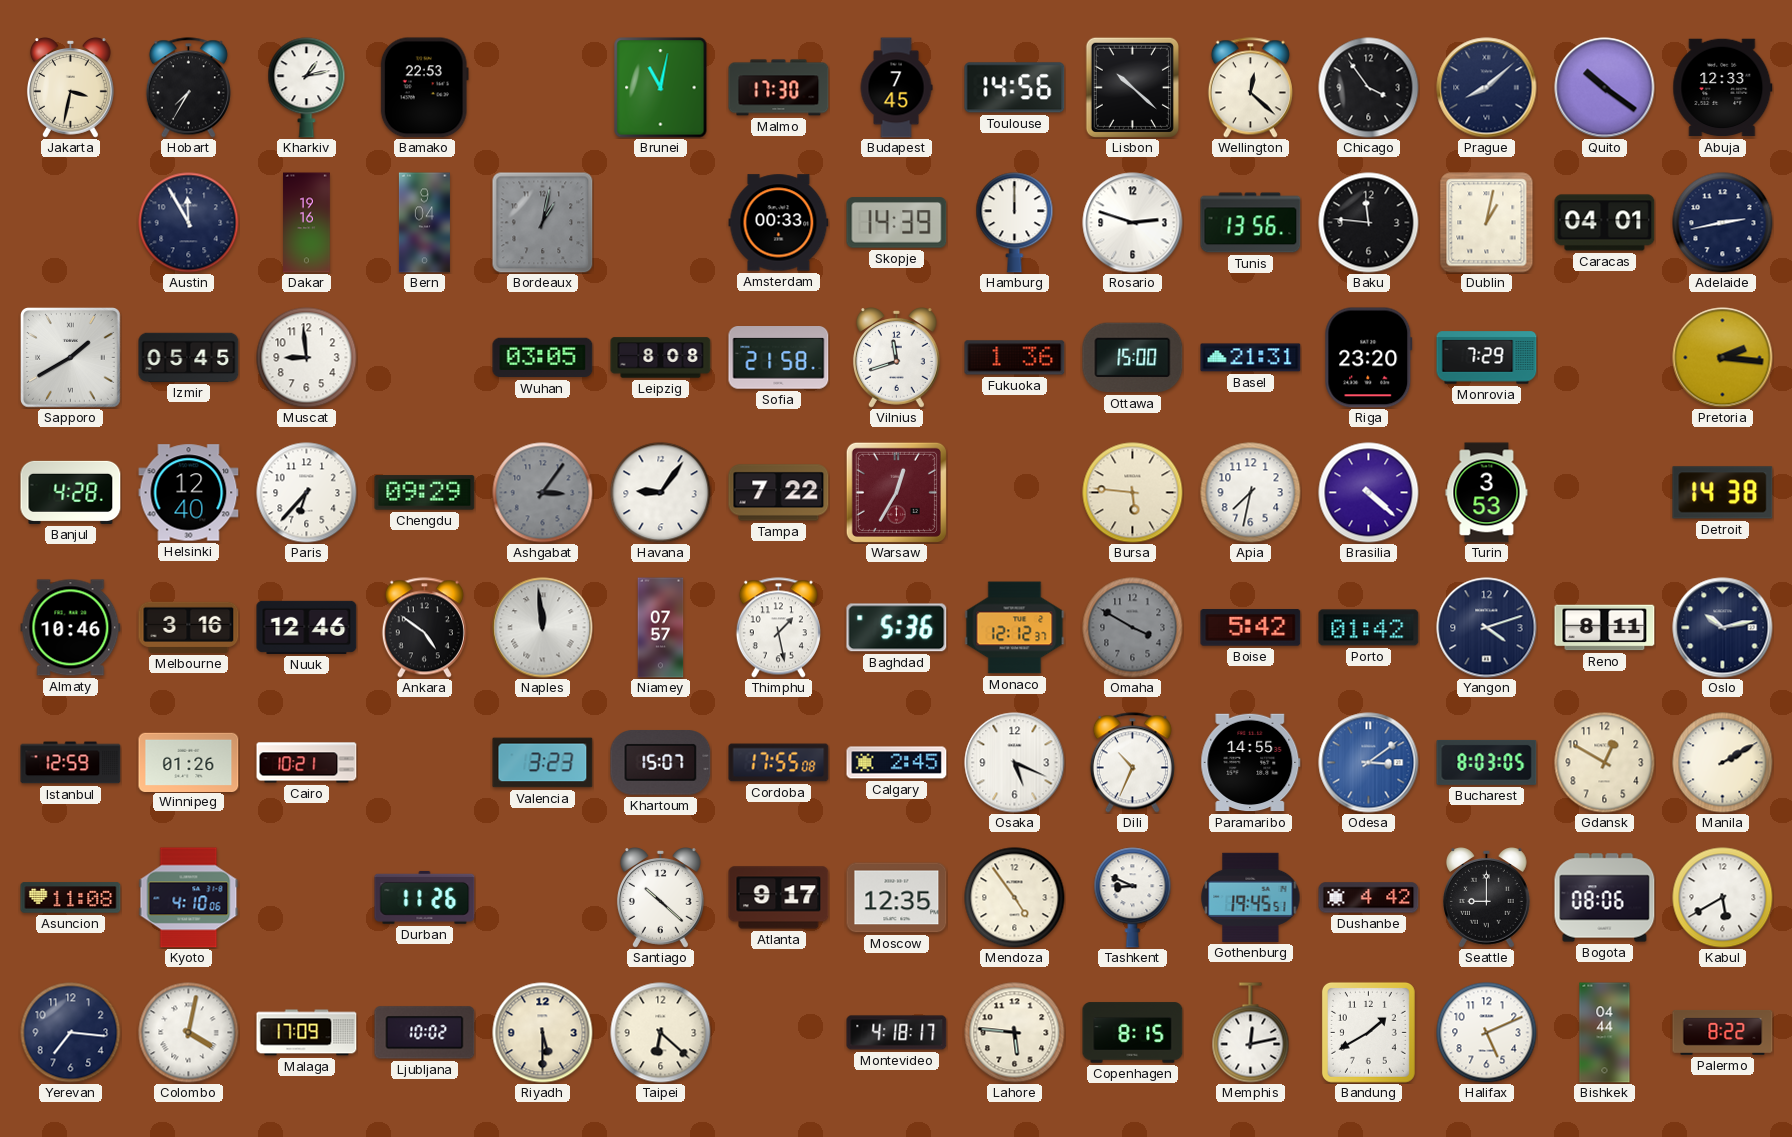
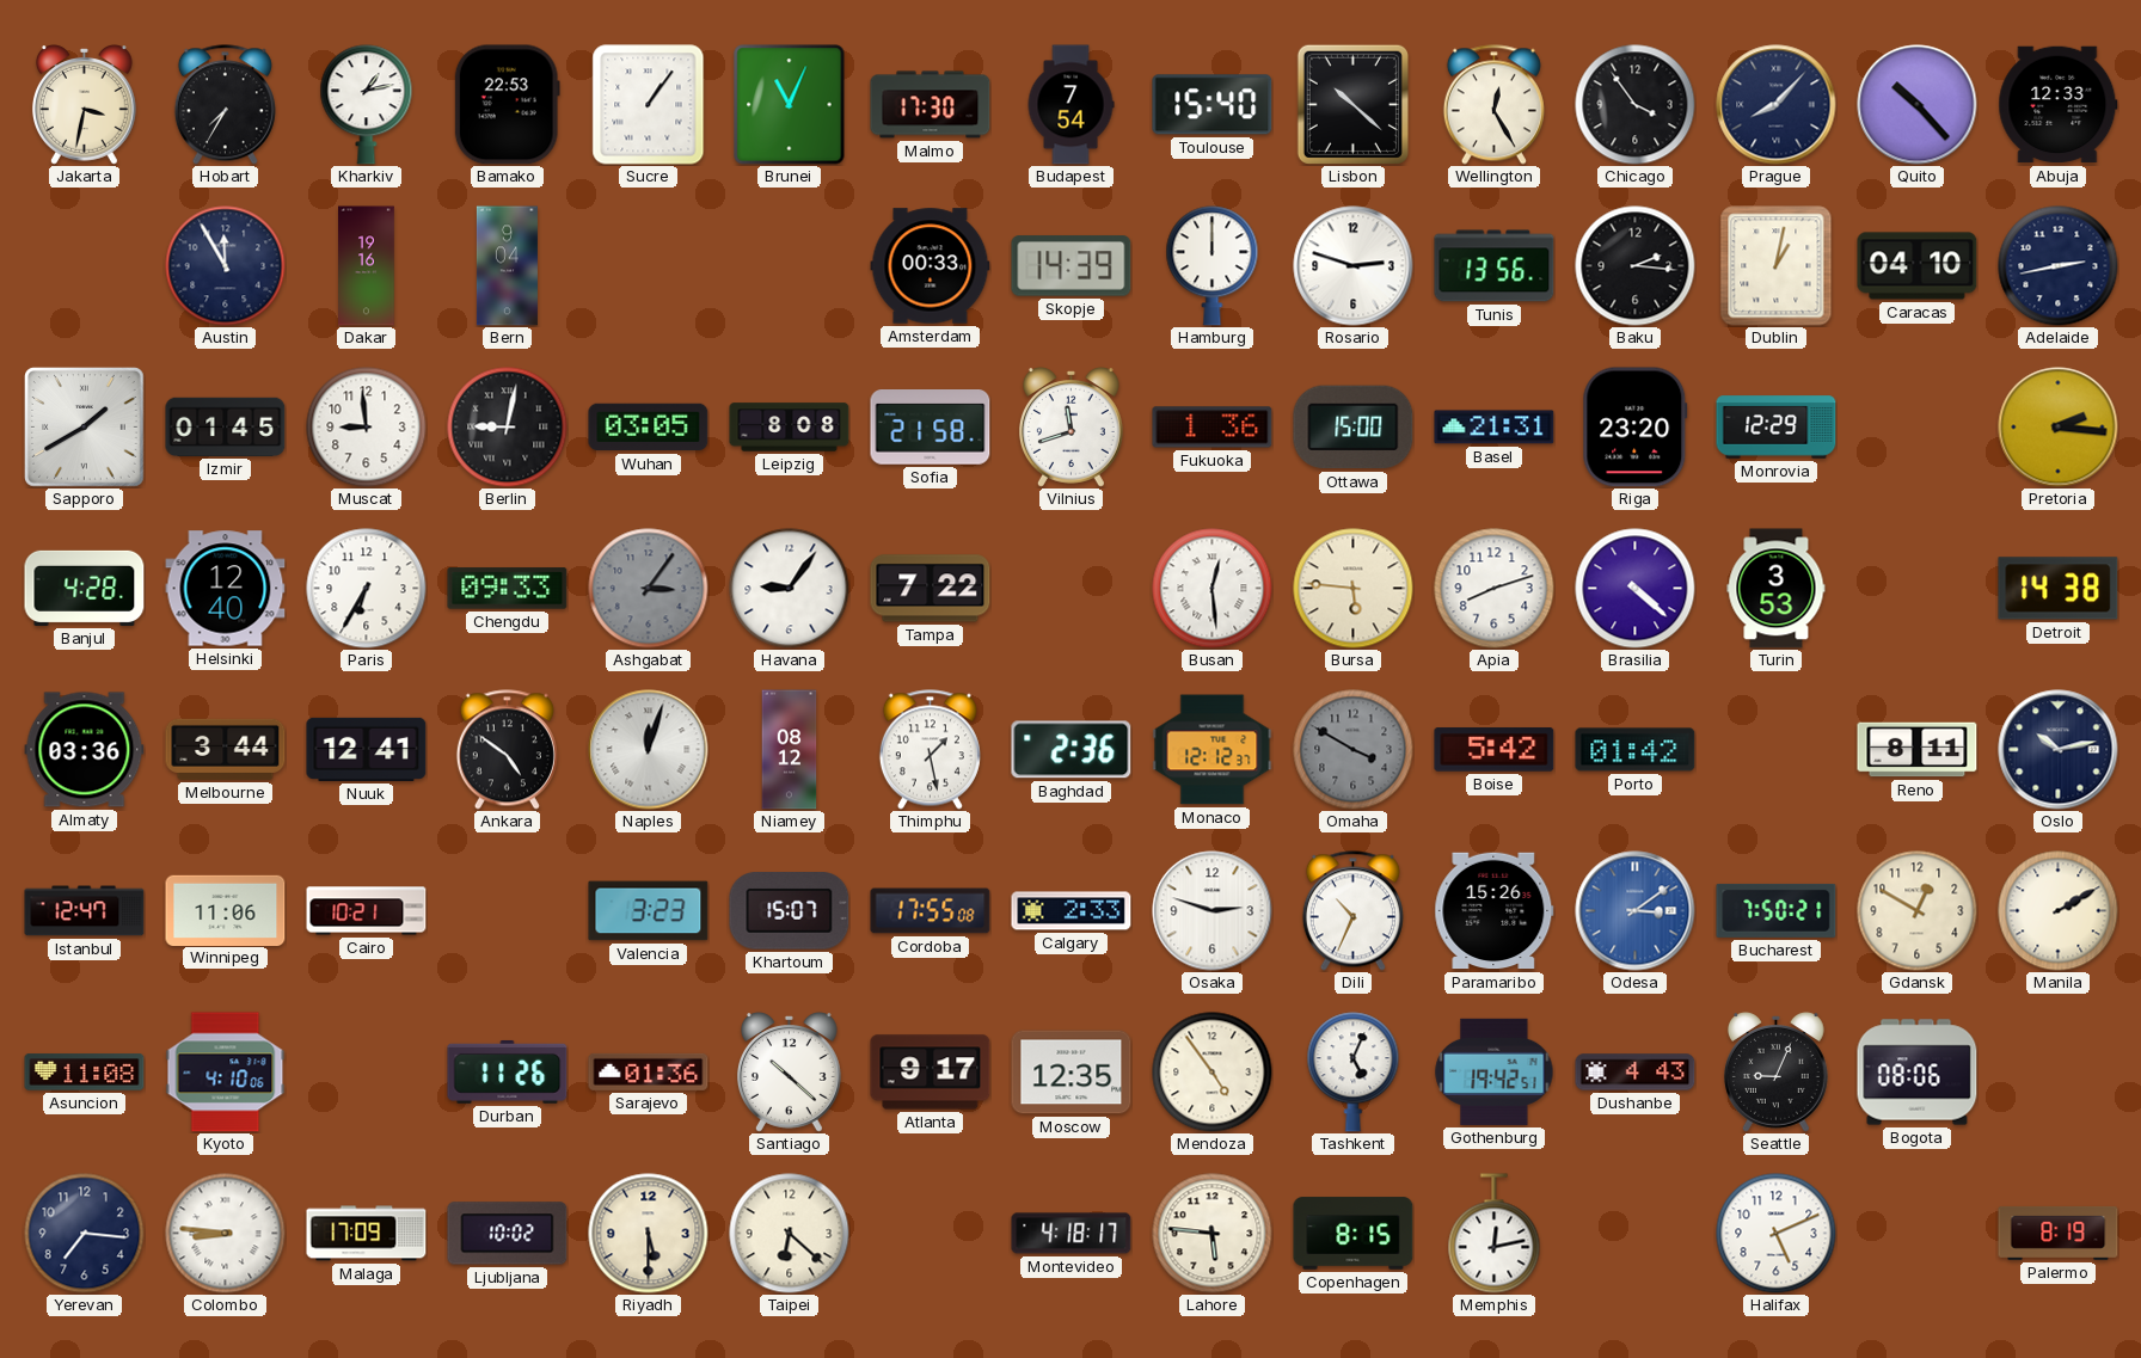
Sucre: none -> 1:06 (649, 105)
Brunei: 11:02 -> 11:04 (790, 105)
Budapest: 7:45 -> 7:54 (1070, 105)
Toulouse: 14:56 -> 15:40 (1213, 105)
Wellington: 12:22 -> 12:25 (1493, 105)
Prague: 8:08 -> 8:07 (1777, 105)
Quito: 10:21 -> 10:23 (1918, 105)
Bordeaux: 1:02 -> none (543, 223)
Baku: 11:46 -> 2:16 (1636, 266)
Caracas: 04:01 -> 04:10 (1918, 266)
Izmir: 05:45 -> 01:45 (226, 426)
Berlin: none -> 9:02 (508, 428)
Monrovia: 7:29 -> 12:29 (1777, 428)
Paris: 6:37 -> 6:35 (367, 589)
Chengdu: 09:29 -> 09:33 (508, 589)
Warsaw: 12:35 -> none (896, 492)
Busan: none -> 12:29 (1213, 589)
Apia: 7:32 -> 8:12 (1495, 589)
Almaty: 10:46 -> 03:36 (85, 750)
Melbourne: 3:16 -> 3:44 (226, 749)
Nuuk: 12:46 -> 12:41 (367, 749)
Naples: 11:59 -> 12:03 (649, 750)
Niamey: 07:57 -> 08:12 (790, 750)
Baghdad: 5:36 -> 2:36 (1072, 750)
Yangon: 4:12 -> none (1487, 628)
Istanbul: 12:59 -> 12:47 (85, 911)
Winnipeg: 01:26 -> 11:06 (226, 910)
Calgary: 2:45 -> 2:33 (1072, 911)
Osaka: 5:19 -> 2:48 (1213, 911)
Paramaribo: 14:55 -> 15:26 (1495, 911)
Bucharest: 8:03 -> 7:50 (1777, 910)
Sarajevo: none -> 01:36 (649, 1071)
Tashkent: 8:49 -> 5:04 (1354, 1073)
Gothenburg: 19:45 -> 19:42 (1495, 1071)
Dushanbe: 4:42 -> 4:43 (1636, 1073)
Seattle: 9:00 -> 9:04 (1775, 1073)
Kabul: 5:40 -> none (1723, 898)
Colombo: 4:02 -> 8:46 (226, 1234)
Bandung: 1:40 -> none (1368, 1032)
Bishkek: 04:44 -> none (1605, 1033)
Palermo: 8:22 -> 8:19 (2059, 1233)
